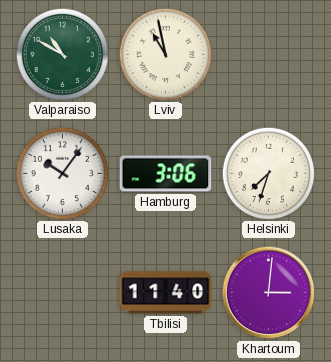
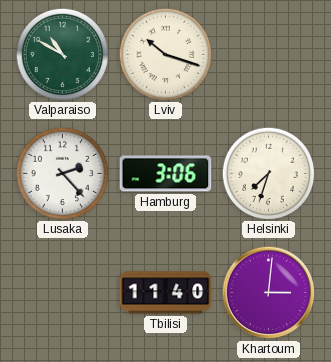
Lviv: 10:58 -> 10:18 (165, 54)
Lusaka: 10:06 -> 2:23 (62, 173)
